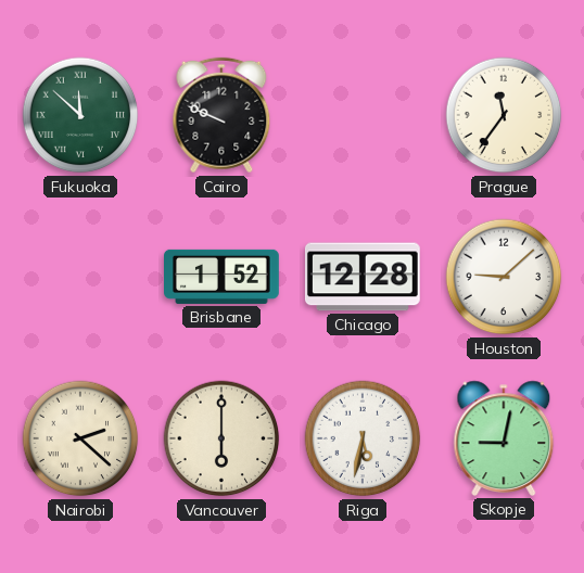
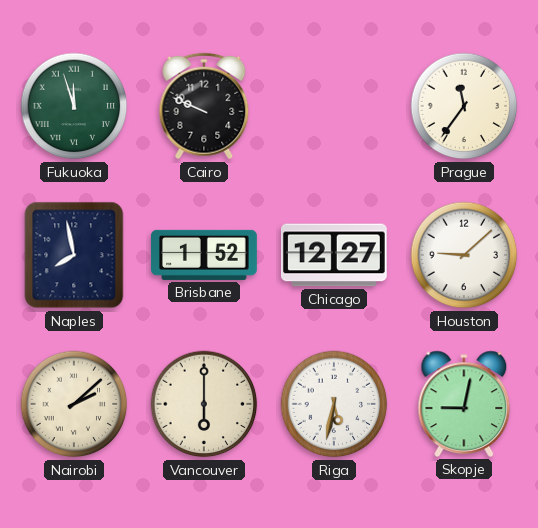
Fukuoka: 11:52 -> 11:57 (74, 106)
Naples: none -> 7:58 (74, 255)
Chicago: 12:28 -> 12:27 (335, 255)
Nairobi: 2:22 -> 2:08 (74, 404)
